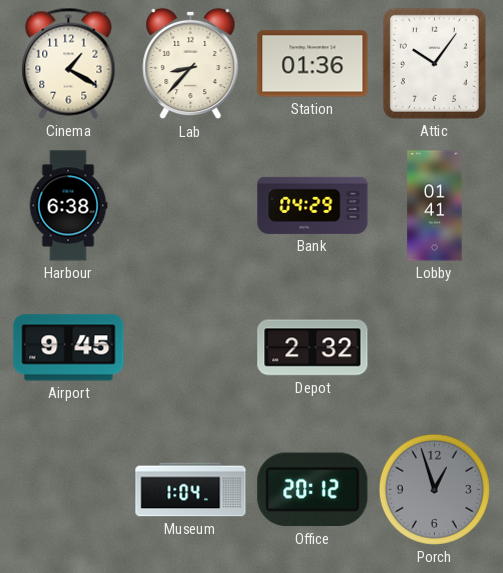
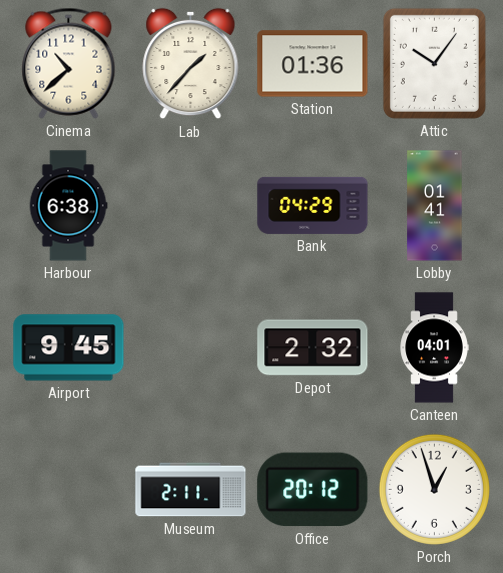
Cinema: 1:20 -> 10:38 (69, 63)
Lab: 8:37 -> 1:37 (191, 64)
Canteen: none -> 04:01 (434, 348)
Museum: 1:04 -> 2:11 (191, 490)
Porch dial: grey -> white (434, 489)
